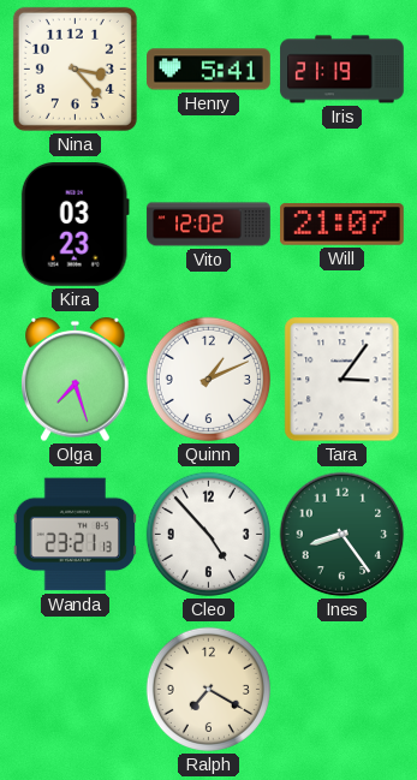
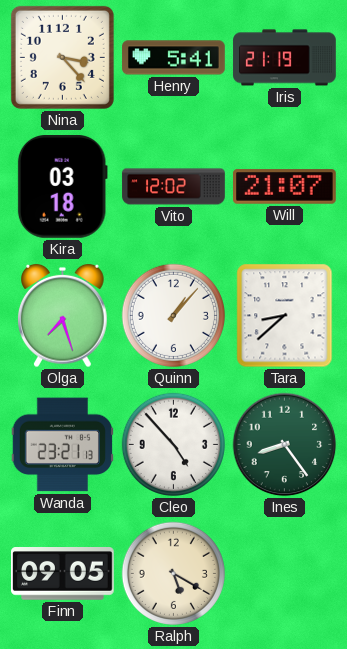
Kira: 03:23 -> 03:18 (62, 187)
Quinn: 1:11 -> 1:07 (173, 315)
Tara: 3:06 -> 8:38 (285, 316)
Finn: none -> 09:05 (63, 574)
Ralph: 7:20 -> 5:20 (173, 573)
